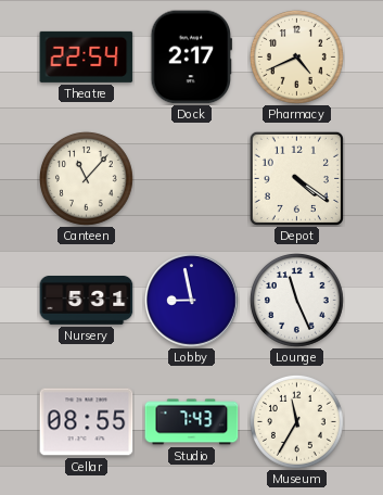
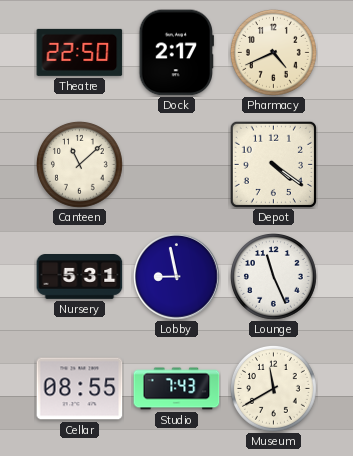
Theatre: 22:54 -> 22:50 (80, 52)
Canteen: 11:07 -> 11:08 (80, 165)
Museum: 11:35 -> 11:40 (274, 389)
